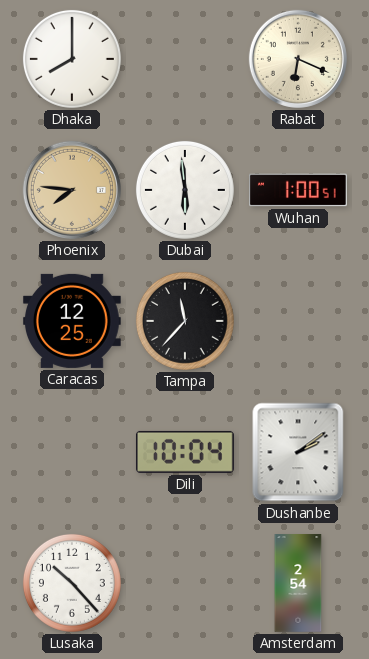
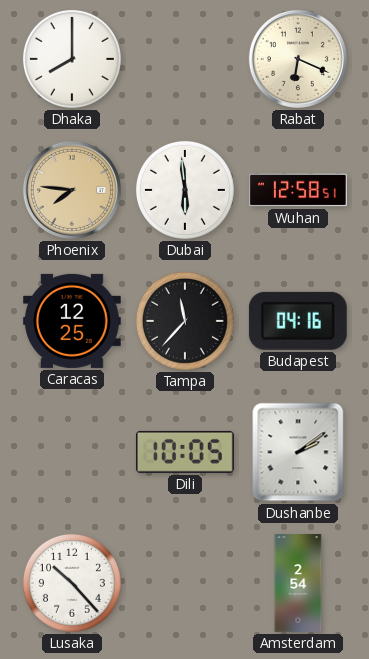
Wuhan: 1:00 -> 12:58 (299, 190)
Budapest: none -> 04:16 (298, 321)
Dili: 10:04 -> 10:05 (185, 452)
